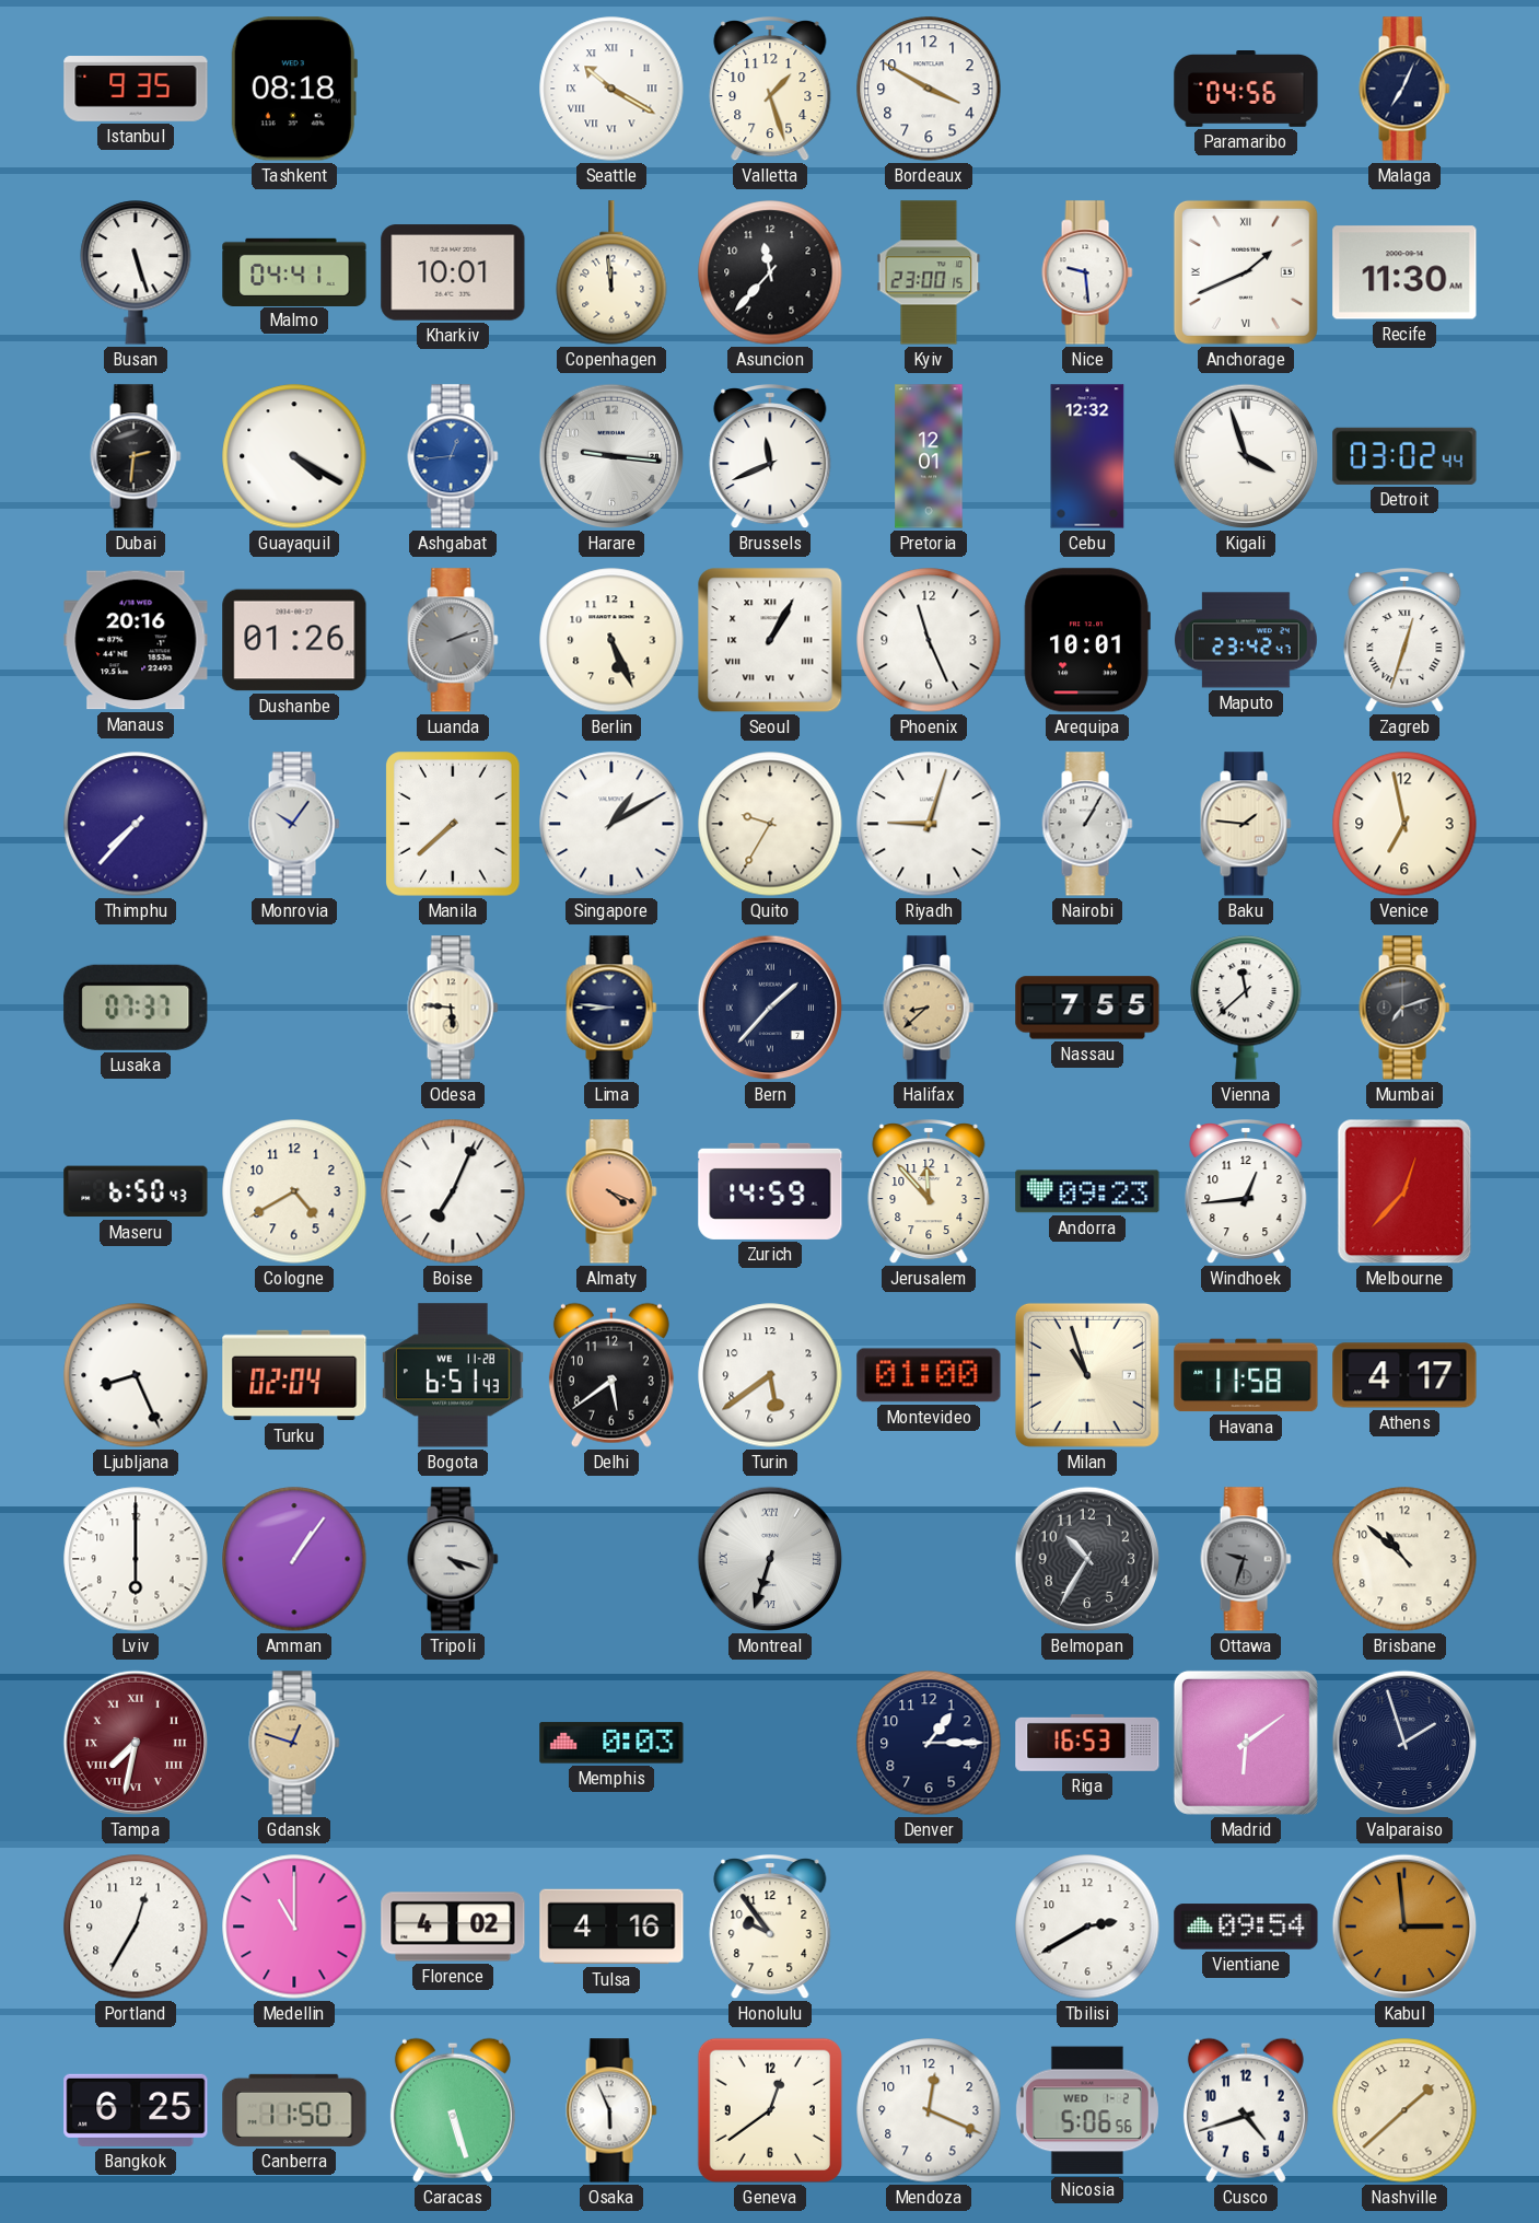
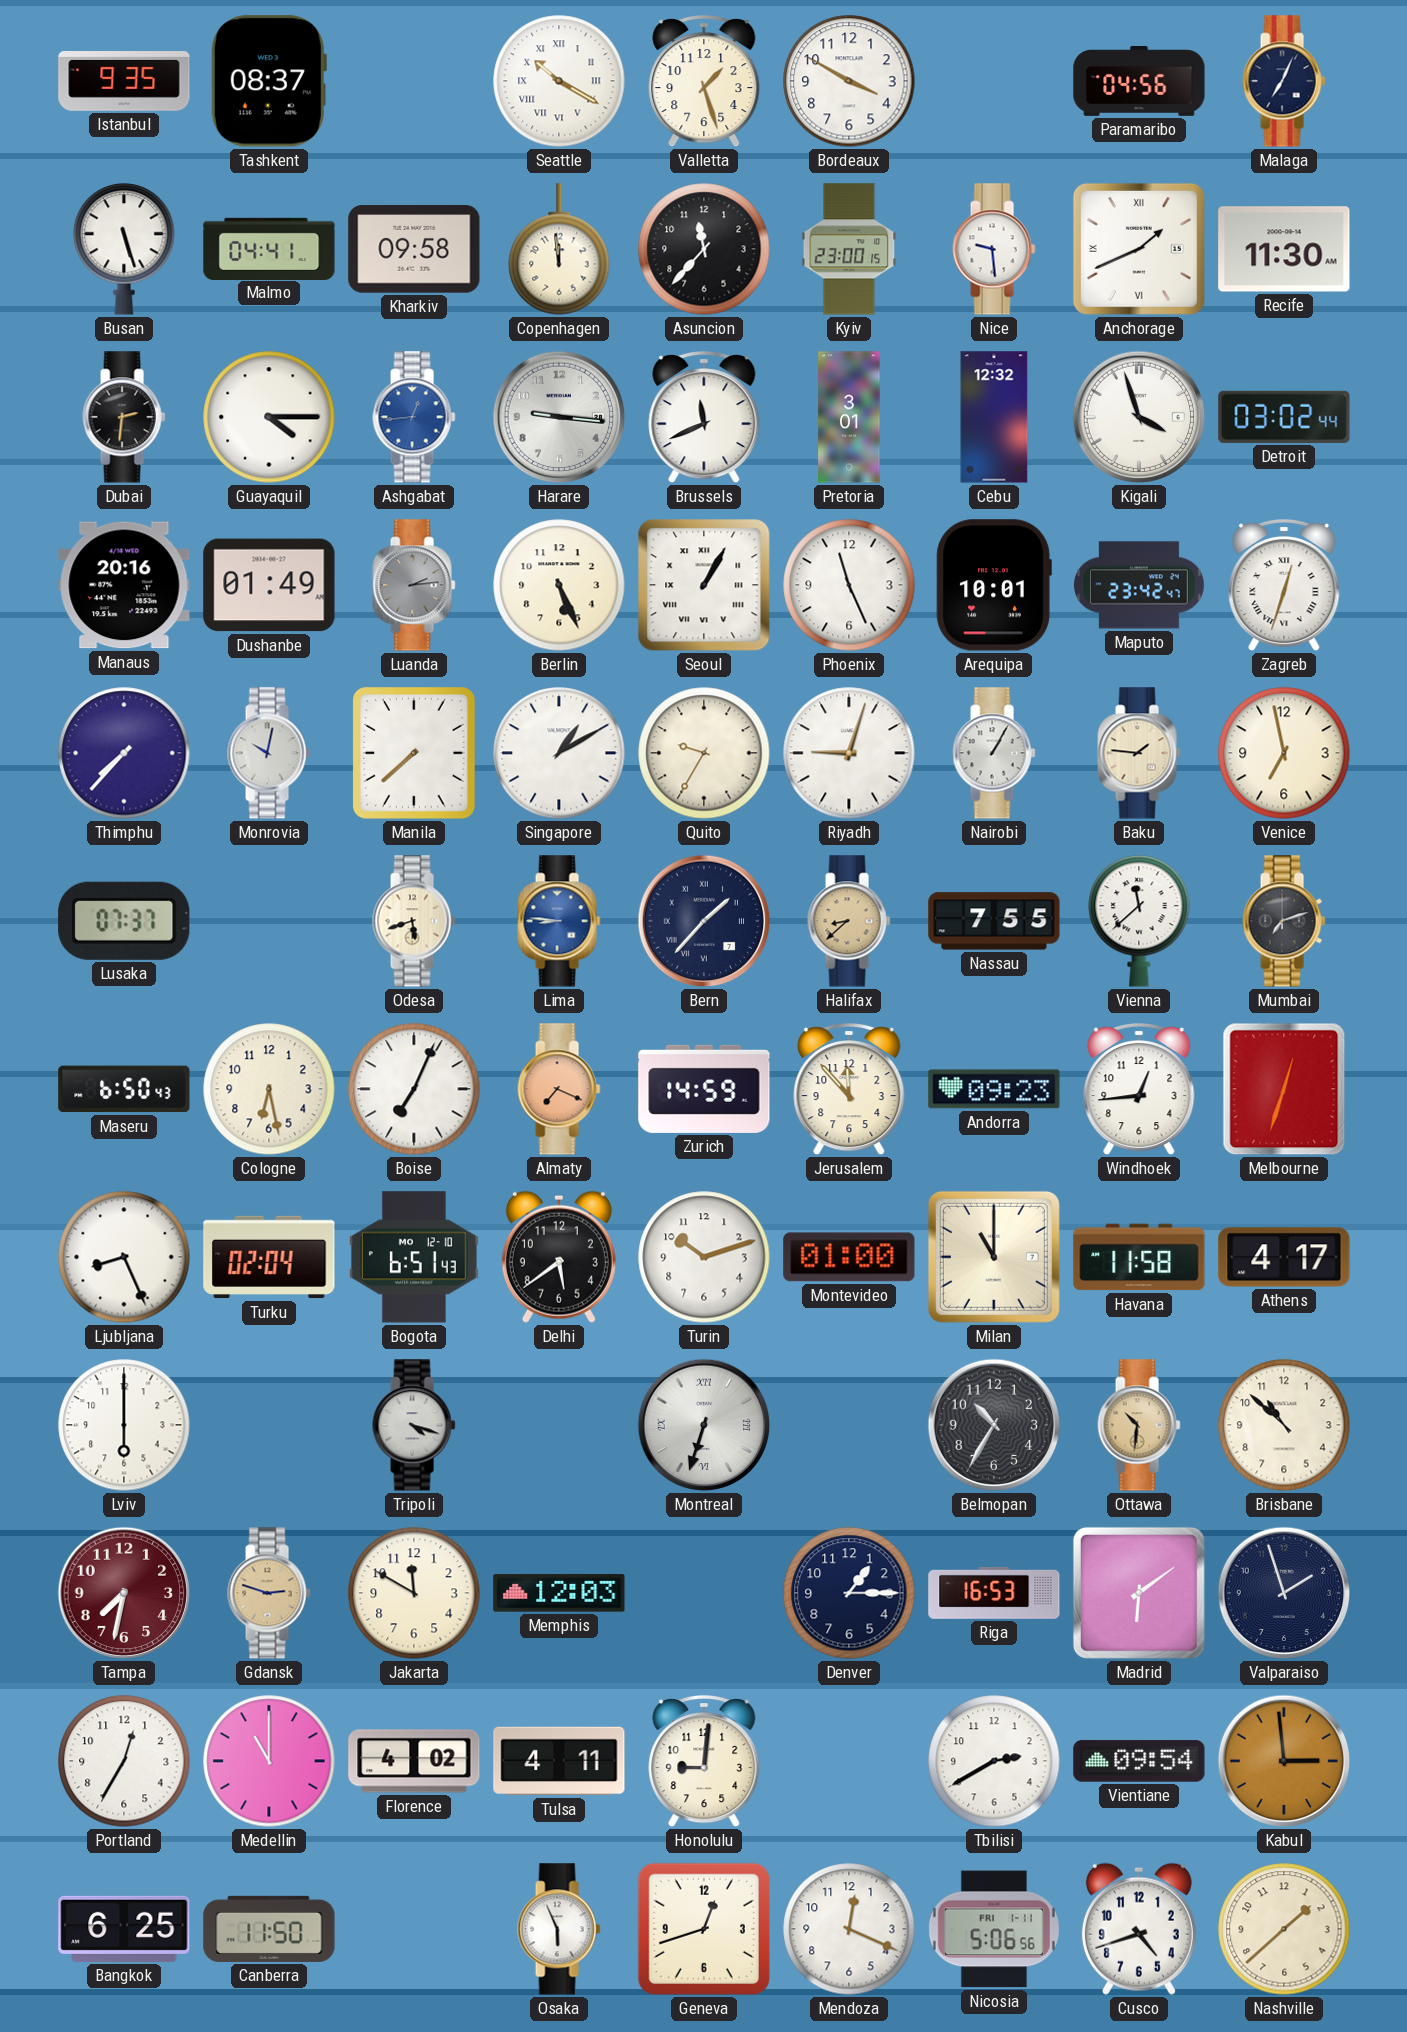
Tashkent: 08:18 -> 08:37 (269, 81)
Kharkiv: 10:01 -> 09:58 (414, 249)
Guayaquil: 4:20 -> 4:15 (269, 417)
Pretoria: 12:01 -> 3:01 (849, 417)
Dushanbe: 01:26 -> 01:49 (269, 585)
Luanda: 2:12 -> 2:14 (414, 585)
Monrovia: 10:06 -> 10:02 (269, 753)
Odesa: 5:46 -> 5:42 (414, 921)
Lima dial: navy -> blue (559, 921)
Cologne: 4:40 -> 6:28 (269, 1089)
Almaty: 4:19 -> 7:19 (559, 1089)
Melbourne: 12:37 -> 12:33 (1284, 1089)
Bogota date: WE 11-28 -> MO 12-10 (414, 1257)
Turin: 5:39 -> 10:12 (704, 1257)
Milan: 10:57 -> 11:00 (994, 1257)
Amman: 1:06 -> none (294, 1559)
Ottawa: 9:33 -> 10:31 (1139, 1425)
Ottawa dial: grey -> champagne (1139, 1425)
Tampa numerals: Roman -> Arabic (124, 1593)
Gdansk: 12:48 -> 2:48 (269, 1593)
Jakarta: none -> 11:50 (414, 1593)
Memphis: 0:03 -> 12:03 (559, 1593)
Tulsa: 4:16 -> 4:11 (559, 1761)
Honolulu: 9:54 -> 9:01 (704, 1762)
Caracas: 5:27 -> none (453, 2110)
Geneva: 12:39 -> 12:42 (704, 1929)
Nicosia date: WED 1-2 -> FRI 1-11 (994, 1929)
